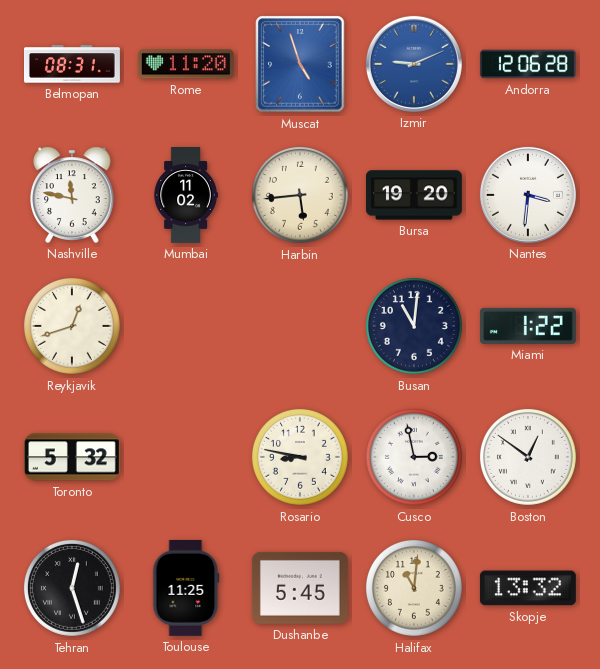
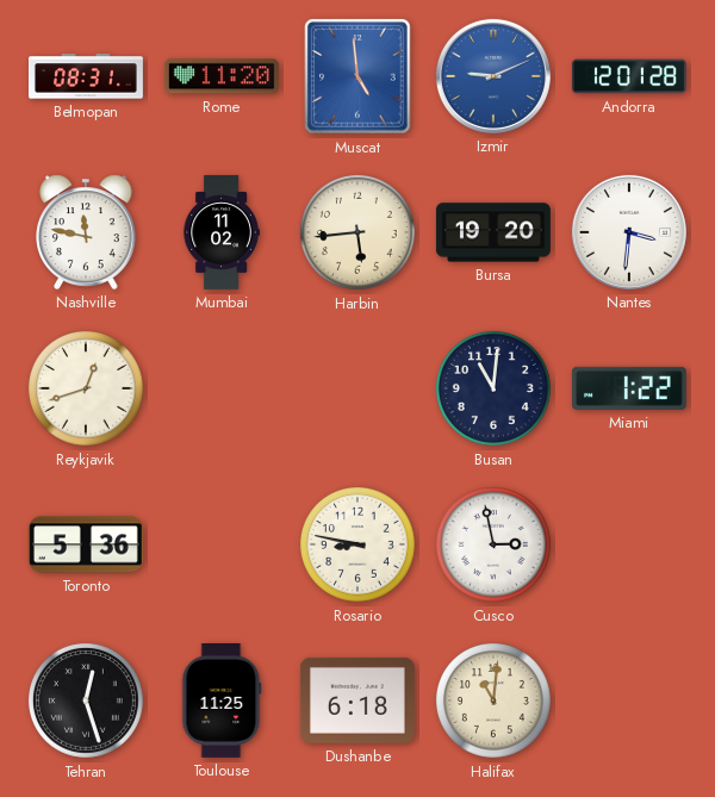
Muscat: 4:57 -> 4:59 (357, 76)
Andorra: 12:06 -> 12:01 (629, 76)
Toronto: 5:32 -> 5:36 (86, 544)
Boston: 12:51 -> none (528, 457)
Dushanbe: 5:45 -> 6:18 (357, 701)
Skopje: 13:32 -> none (528, 588)
